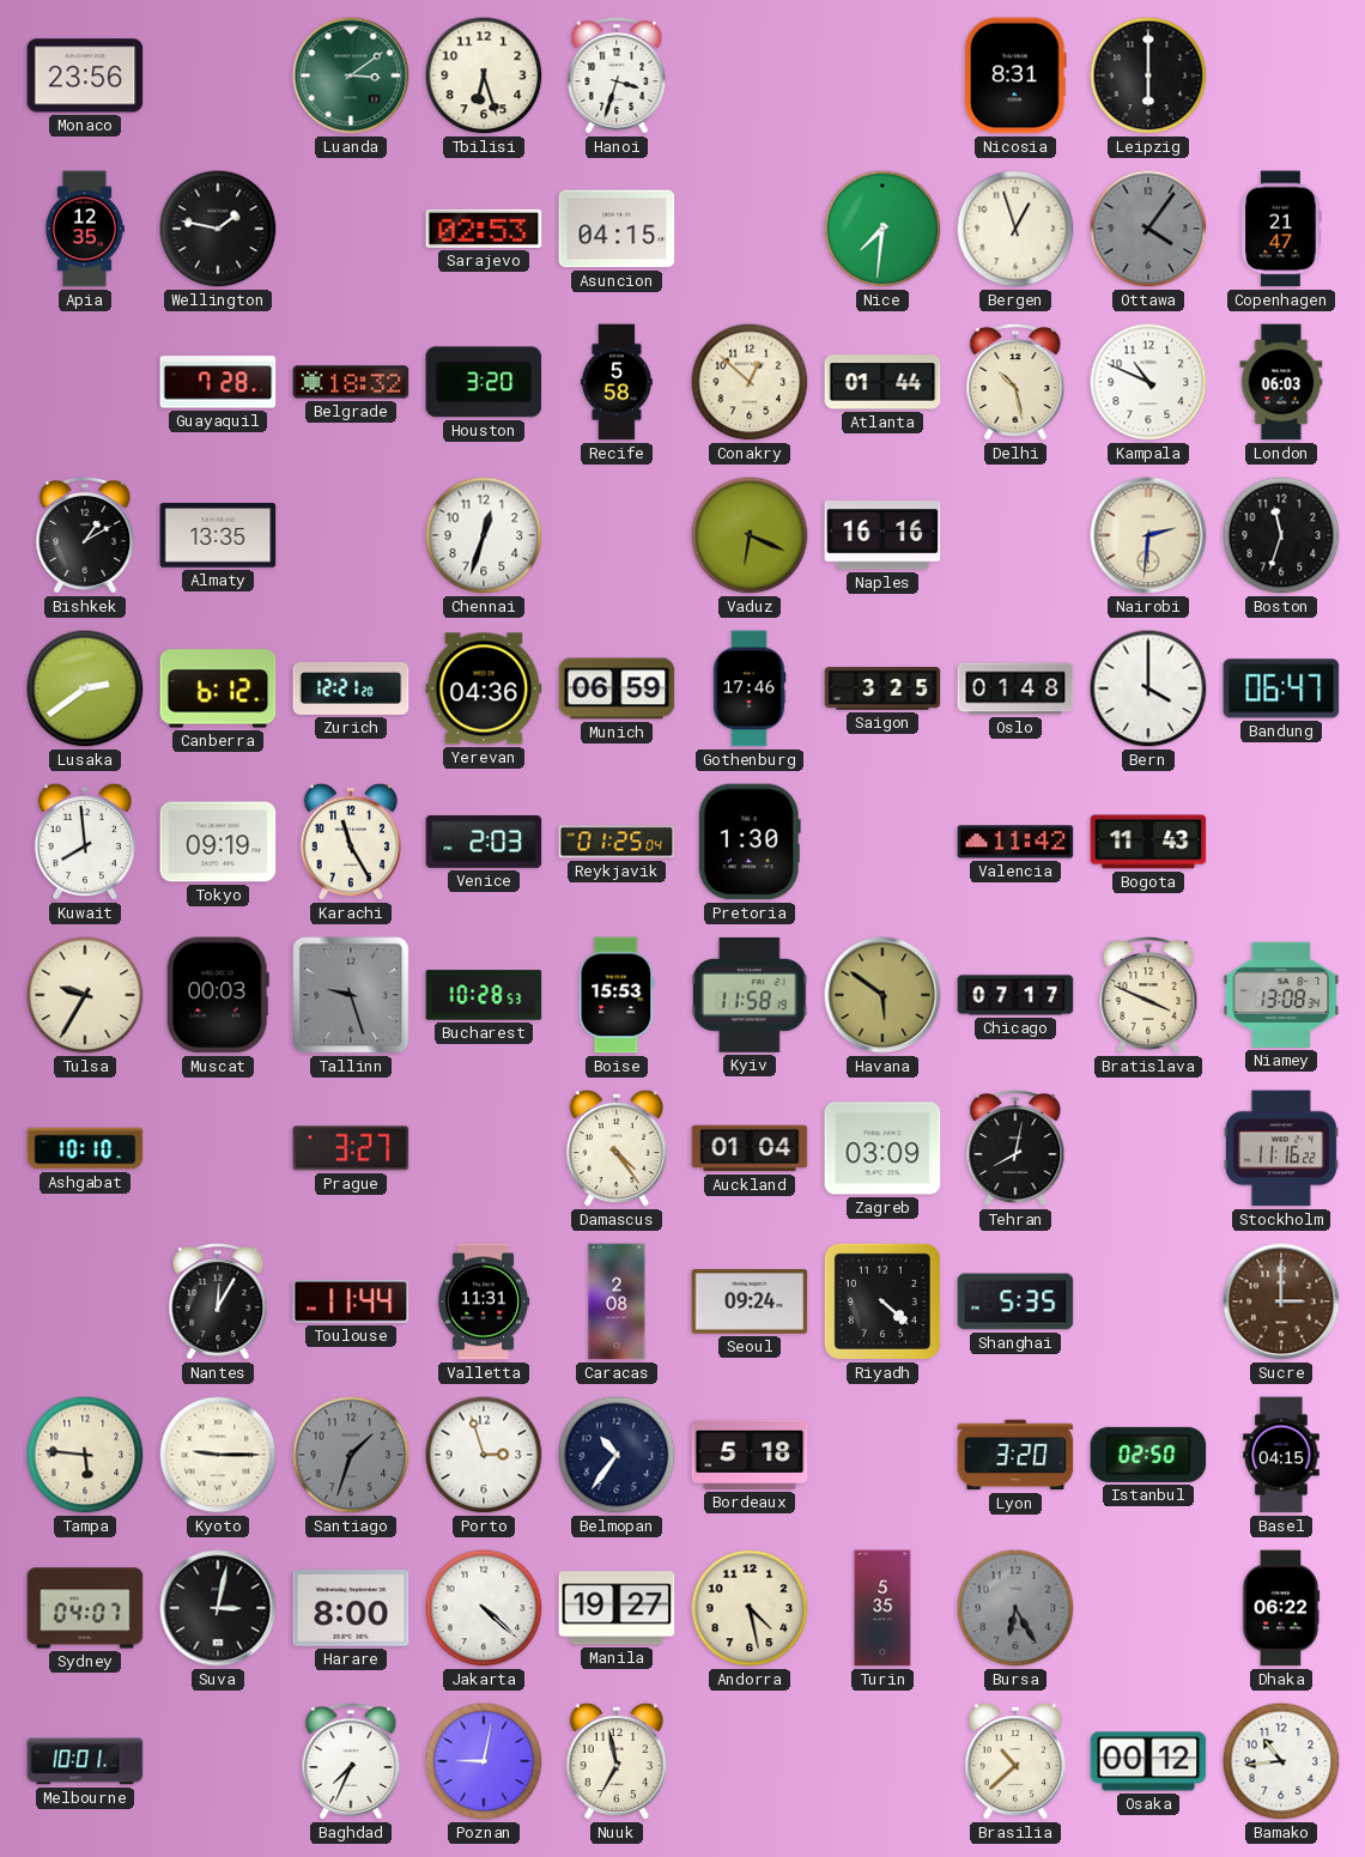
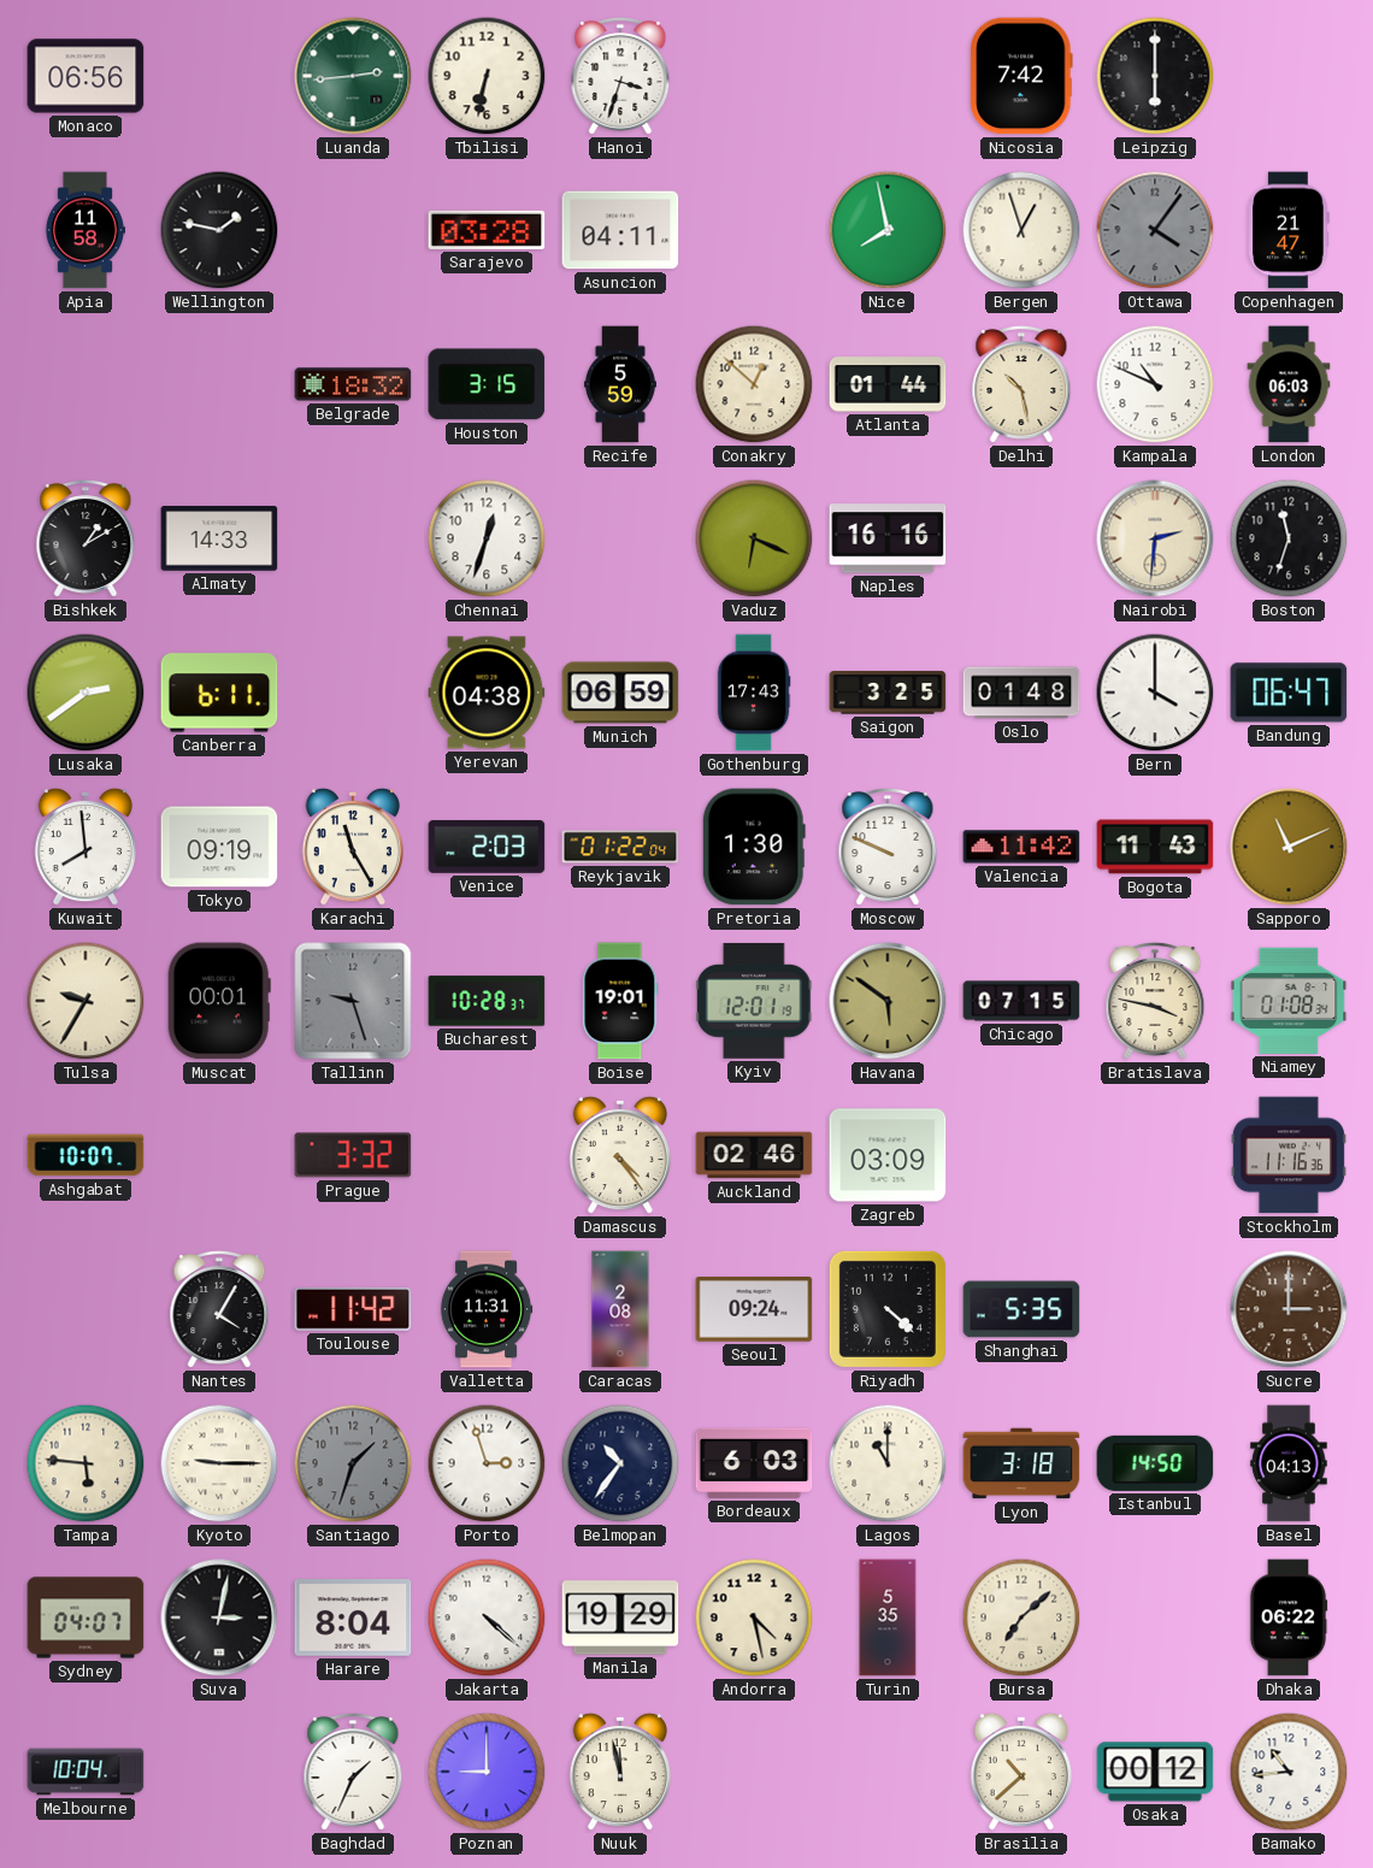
Monaco: 23:56 -> 06:56 (86, 76)
Luanda: 3:09 -> 2:44 (353, 76)
Tbilisi: 6:27 -> 6:32 (487, 76)
Nicosia: 8:31 -> 7:42 (1021, 76)
Apia: 12:35 -> 11:58 (84, 230)
Sarajevo: 02:53 -> 03:28 (487, 230)
Asuncion: 04:15 -> 04:11 (620, 230)
Nice: 7:31 -> 7:58 (888, 230)
Guayaquil: 7:28 -> none (218, 382)
Houston: 3:20 -> 3:15 (487, 384)
Recife: 5:58 -> 5:59 (620, 384)
Almaty: 13:35 -> 14:33 (219, 538)
Canberra: 6:12 -> 6:11 (219, 693)
Zurich: 12:21 -> none (351, 688)
Yerevan: 04:36 -> 04:38 (487, 693)
Gothenburg: 17:46 -> 17:43 (754, 693)
Reykjavik: 01:25 -> 01:22 (620, 847)
Moscow: none -> 9:49 (888, 848)
Sapporo: none -> 11:11 (1289, 847)
Muscat: 00:03 -> 00:01 (219, 1001)
Bucharest: 10:28:53 -> 10:28:37 (487, 1001)
Boise: 15:53 -> 19:01 (620, 1001)
Kyiv: 11:58 -> 12:01 (754, 1001)
Chicago: 07:17 -> 07:15 (1021, 1001)
Bratislava: 3:49 -> 3:47 (1155, 1002)
Niamey: 13:08 -> 01:08 (1289, 1001)
Ashgabat: 10:10 -> 10:07 (86, 1155)
Prague: 3:27 -> 3:32 (353, 1155)
Auckland: 01:04 -> 02:46 (754, 1155)
Tehran: 8:02 -> none (1015, 1149)
Stockholm: 11:16:22 -> 11:16:36 (1289, 1155)
Nantes: 12:05 -> 4:05 (219, 1310)
Toulouse: 11:44 -> 11:42 (353, 1309)
Bordeaux: 5:18 -> 6:03 (754, 1463)
Lagos: none -> 11:00 (888, 1463)
Lyon: 3:20 -> 3:18 (1021, 1463)
Istanbul: 02:50 -> 14:50 (1155, 1463)
Basel: 04:15 -> 04:13 (1289, 1463)
Harare: 8:00 -> 8:04 (353, 1617)
Manila: 19:27 -> 19:29 (620, 1617)
Bursa: 6:25 -> 7:08 (1021, 1617)
Bursa dial: grey -> cream (1021, 1617)
Melbourne: 10:01 -> 10:04 (86, 1772)
Baghdad: 7:34 -> 1:34 (353, 1773)
Poznan: 9:02 -> 9:00 (487, 1772)
Nuuk: 6:58 -> 11:58 (619, 1772)
